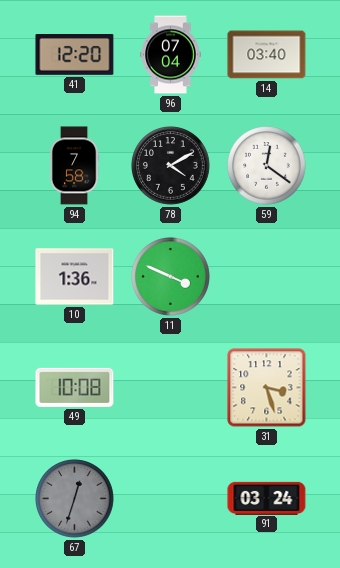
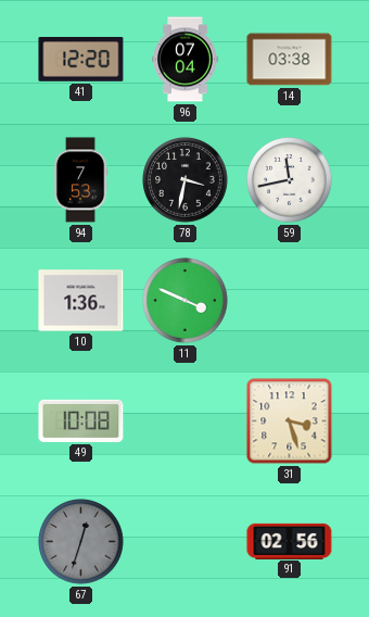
14: 03:40 -> 03:38 (290, 60)
94: 7:58 -> 7:53 (80, 180)
78: 4:10 -> 3:32 (186, 180)
59: 12:21 -> 11:43 (290, 180)
91: 03:24 -> 02:56 (290, 541)
